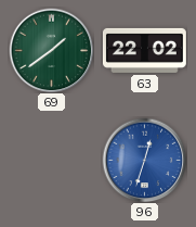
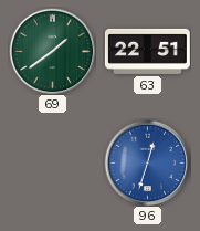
63: 22:02 -> 22:51 (147, 51)
